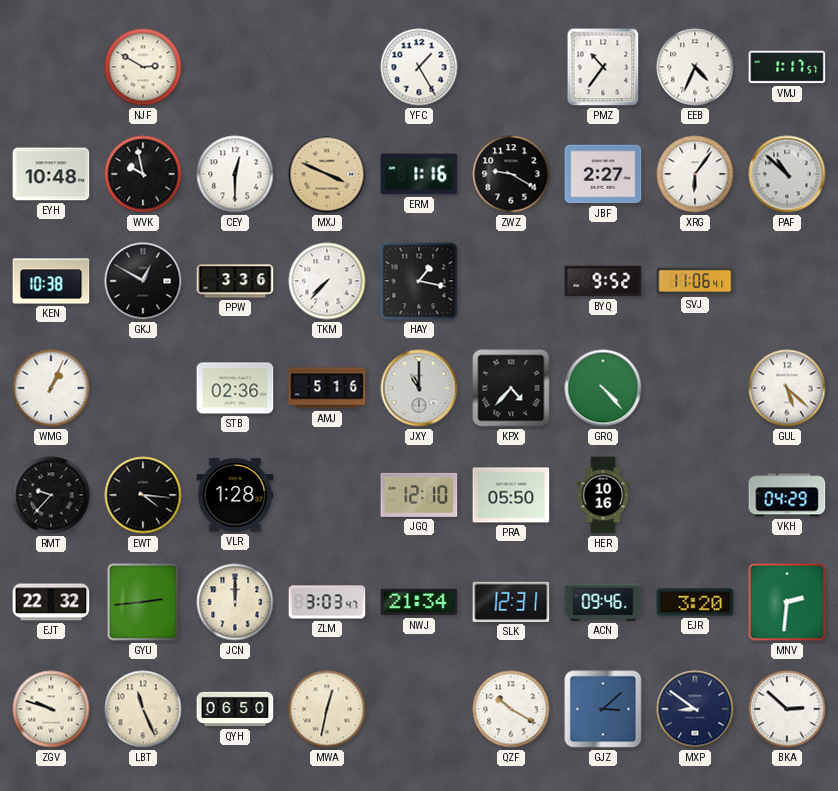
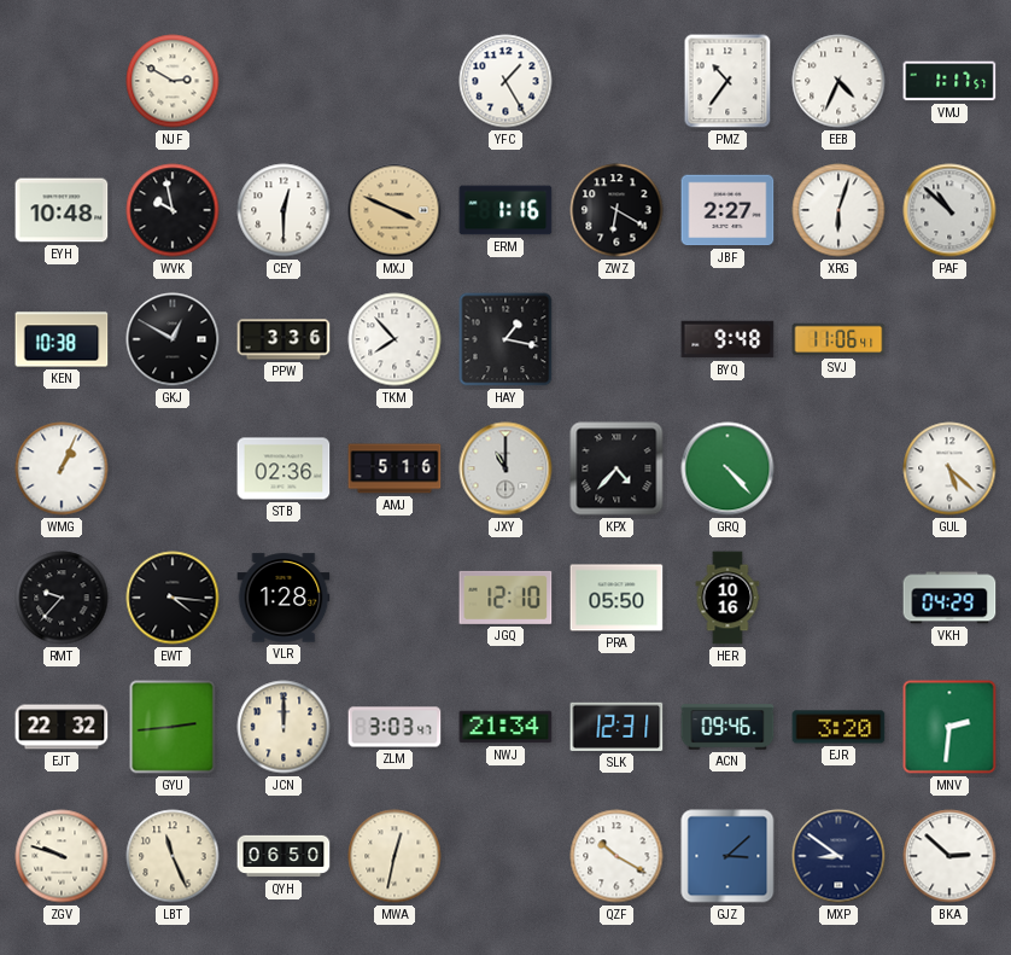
ZWZ: 9:20 -> 6:20 (616, 210)
XRG: 6:06 -> 6:03 (838, 210)
TKM: 7:37 -> 7:53 (395, 339)
BYQ: 9:52 -> 9:48 (727, 339)
